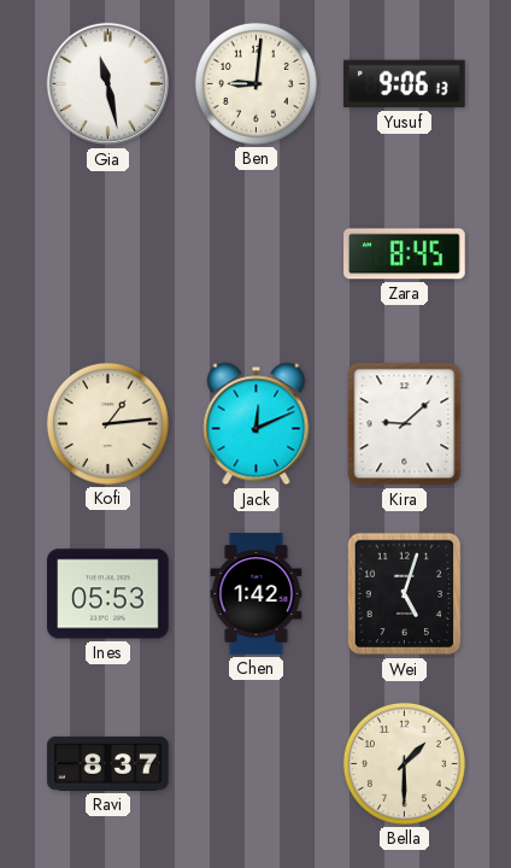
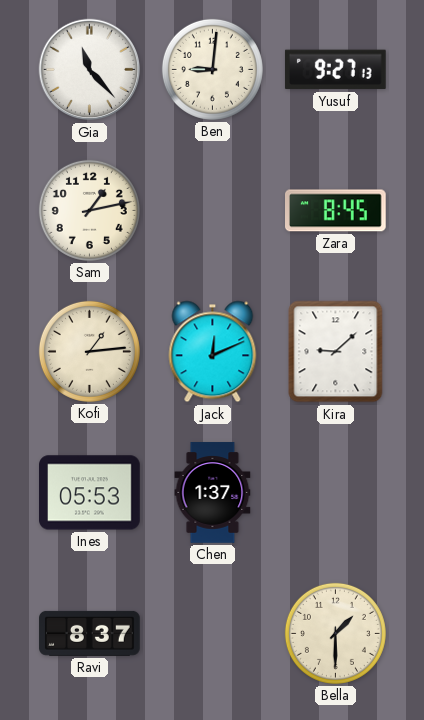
Gia: 11:28 -> 11:23 (90, 70)
Yusuf: 9:06 -> 9:27 (335, 70)
Sam: none -> 1:13 (89, 210)
Chen: 1:42 -> 1:37 (213, 493)
Wei: 5:03 -> none (405, 594)
